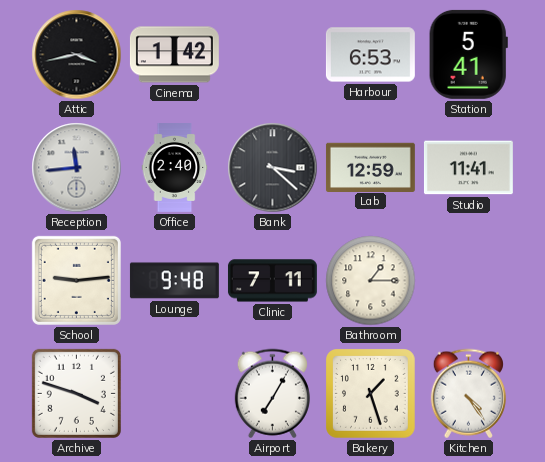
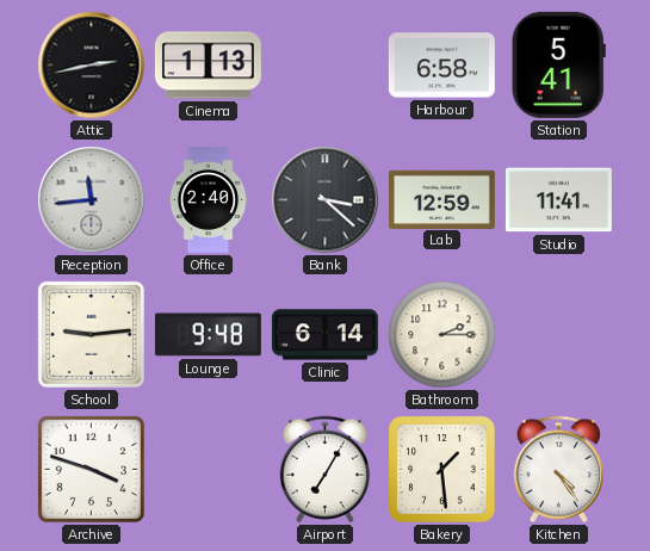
Attic: 3:43 -> 2:43 (92, 66)
Cinema: 1:42 -> 1:13 (208, 66)
Harbour: 6:53 -> 6:58 (441, 66)
Clinic: 7:11 -> 6:14 (324, 335)
Bathroom: 1:15 -> 2:15 (442, 335)
Bakery: 1:27 -> 1:29 (442, 470)
